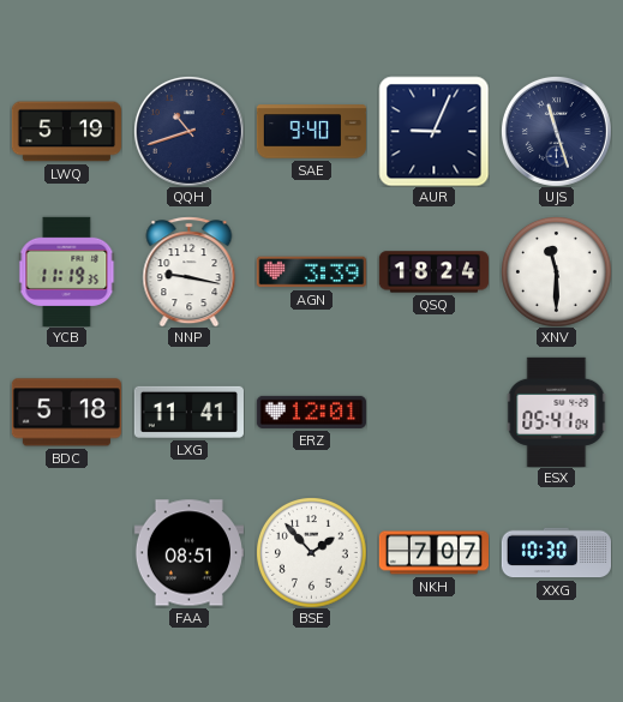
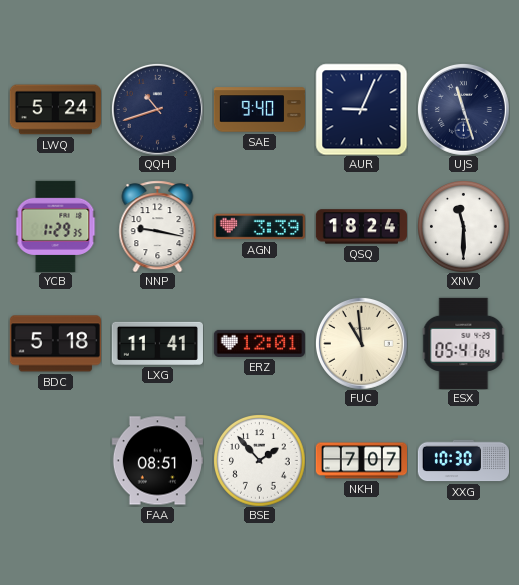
LWQ: 5:19 -> 5:24 (55, 110)
YCB: 11:19 -> 1:29 (56, 226)
FUC: none -> 10:59 (361, 343)
